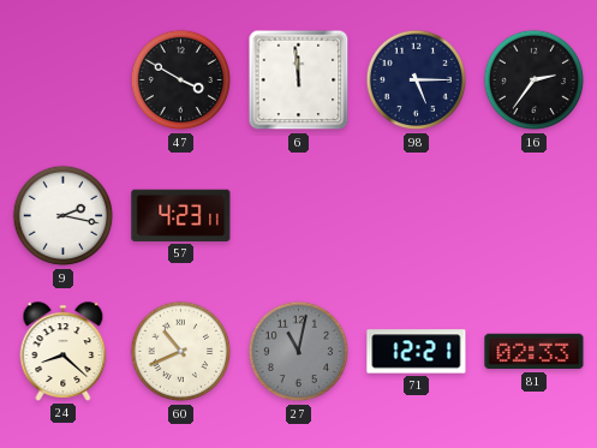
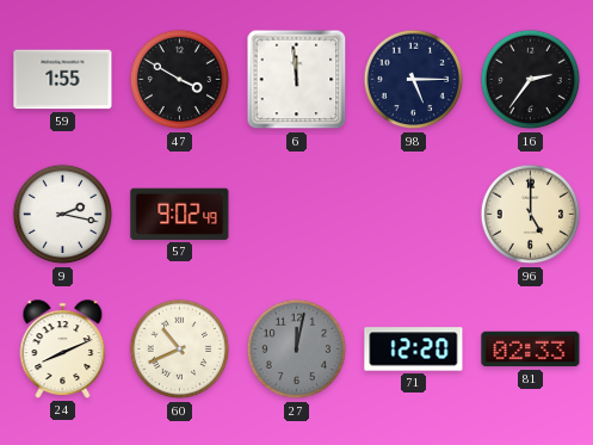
59: none -> 1:55 (63, 80)
57: 4:23 -> 9:02 (180, 214)
96: none -> 5:00 (531, 215)
24: 8:22 -> 8:11 (63, 350)
27: 11:02 -> 12:02 (297, 350)
71: 12:21 -> 12:20 (414, 350)
